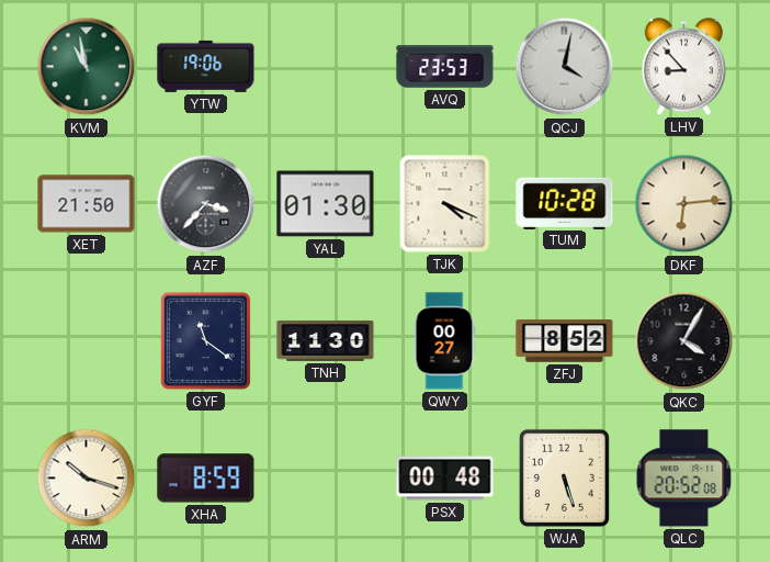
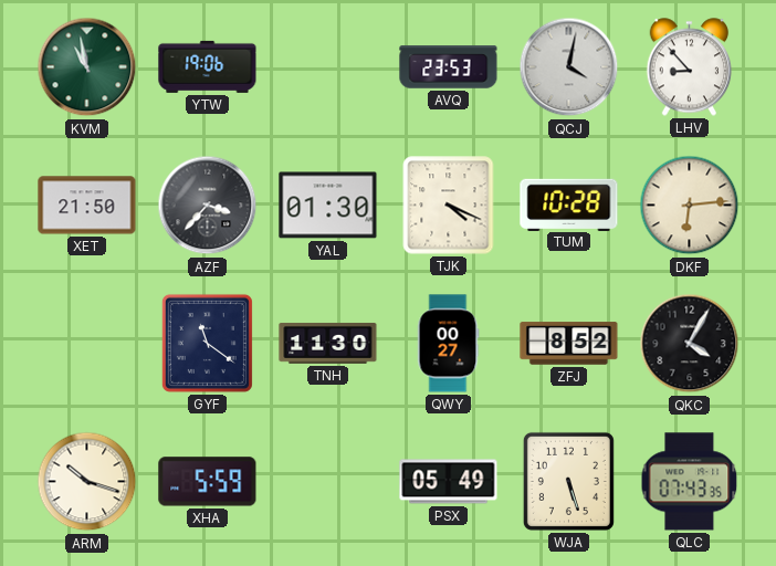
XHA: 8:59 -> 5:59 (208, 482)
PSX: 00:48 -> 05:49 (449, 482)
QLC: 20:52 -> 07:43 (690, 482)
